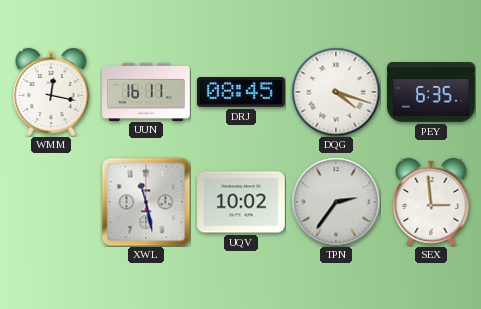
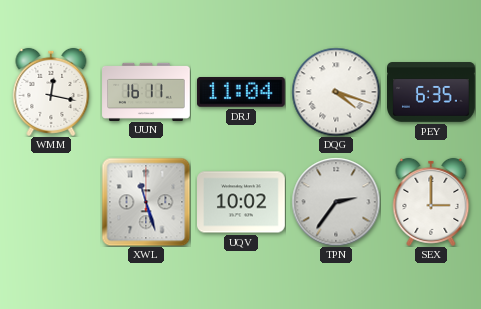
DRJ: 08:45 -> 11:04 (241, 92)
XWL: 11:28 -> 11:27 (146, 202)
SEX: 2:59 -> 3:00 (431, 202)
